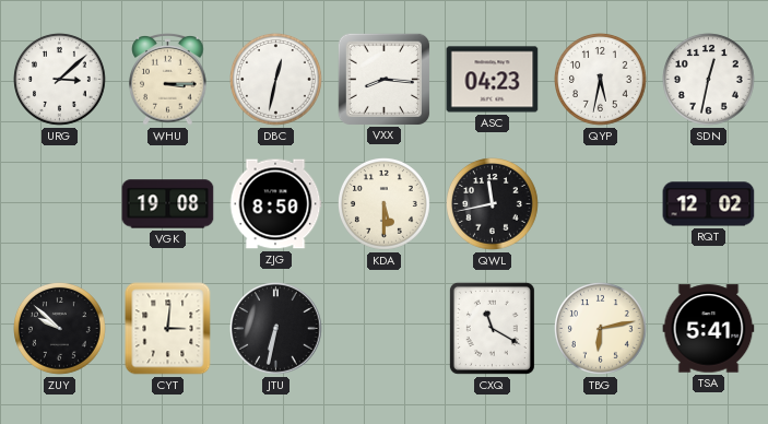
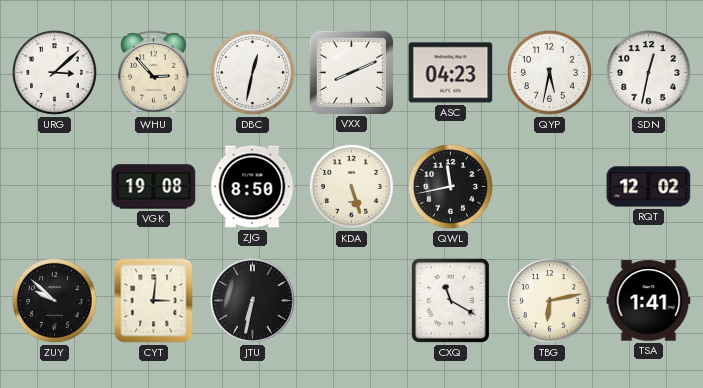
WHU: 3:15 -> 2:53 (154, 73)
VXX: 8:16 -> 8:11 (351, 72)
KDA: 5:30 -> 5:27 (352, 187)
TSA: 5:41 -> 1:41 (649, 301)
